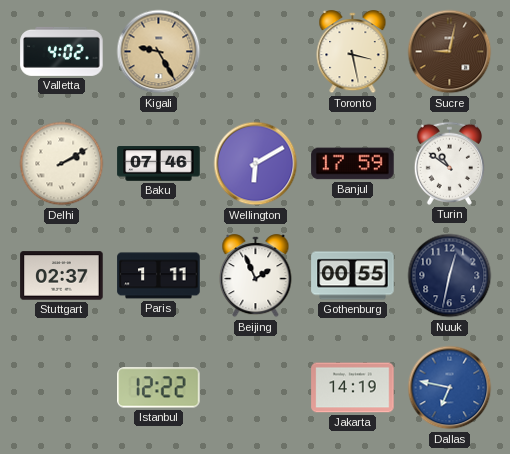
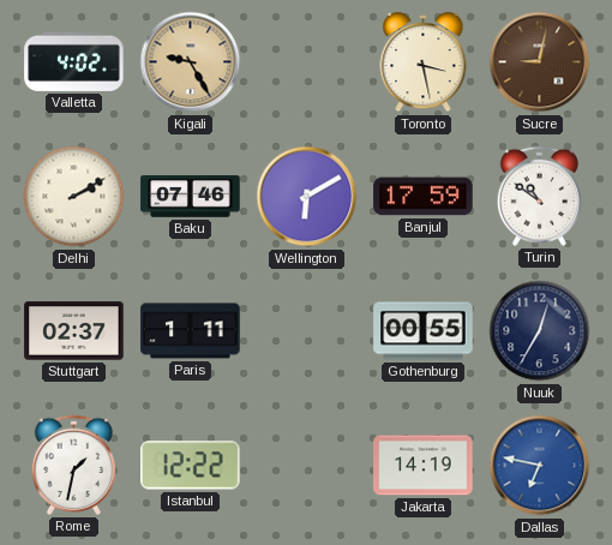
Beijing: 1:56 -> none (256, 276)
Nuuk: 12:32 -> 12:35 (540, 331)
Rome: none -> 1:32 (73, 465)
